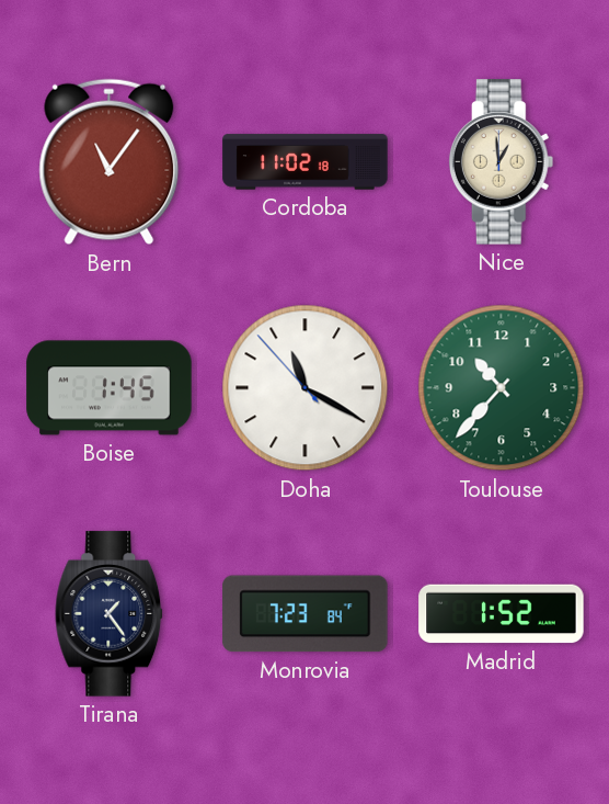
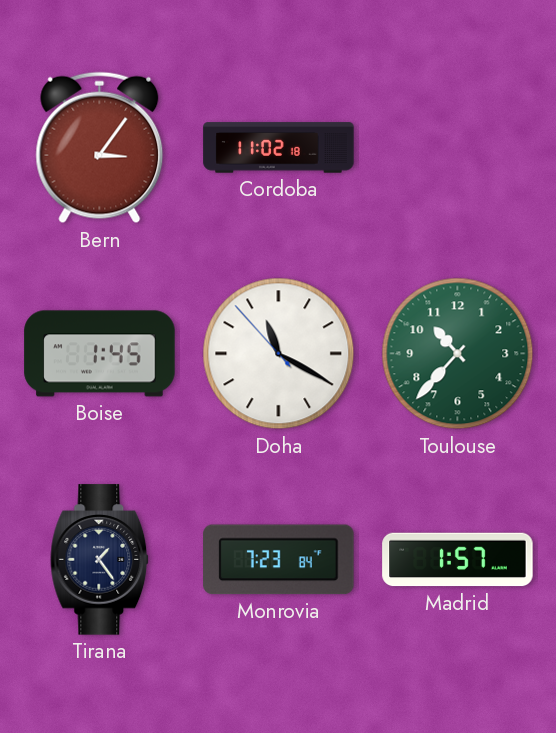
Bern: 11:06 -> 3:06 (100, 148)
Nice: 12:59 -> none (502, 162)
Madrid: 1:52 -> 1:57 (458, 560)
